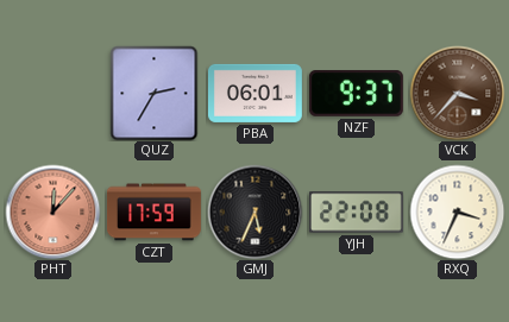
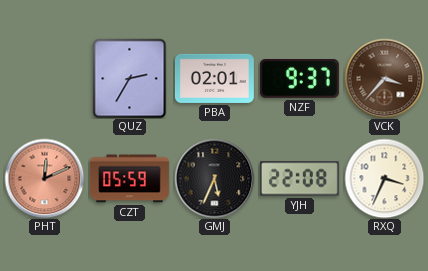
PBA: 06:01 -> 02:01 (214, 78)
PHT: 12:07 -> 12:11 (44, 178)
CZT: 17:59 -> 05:59 (130, 179)
